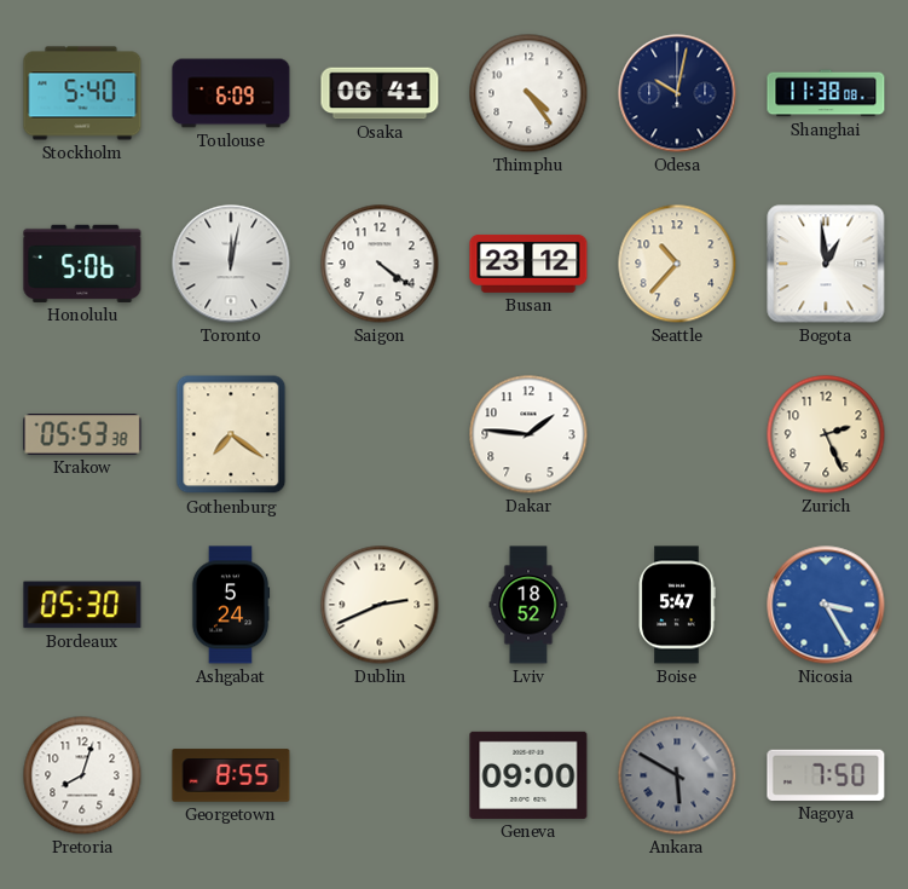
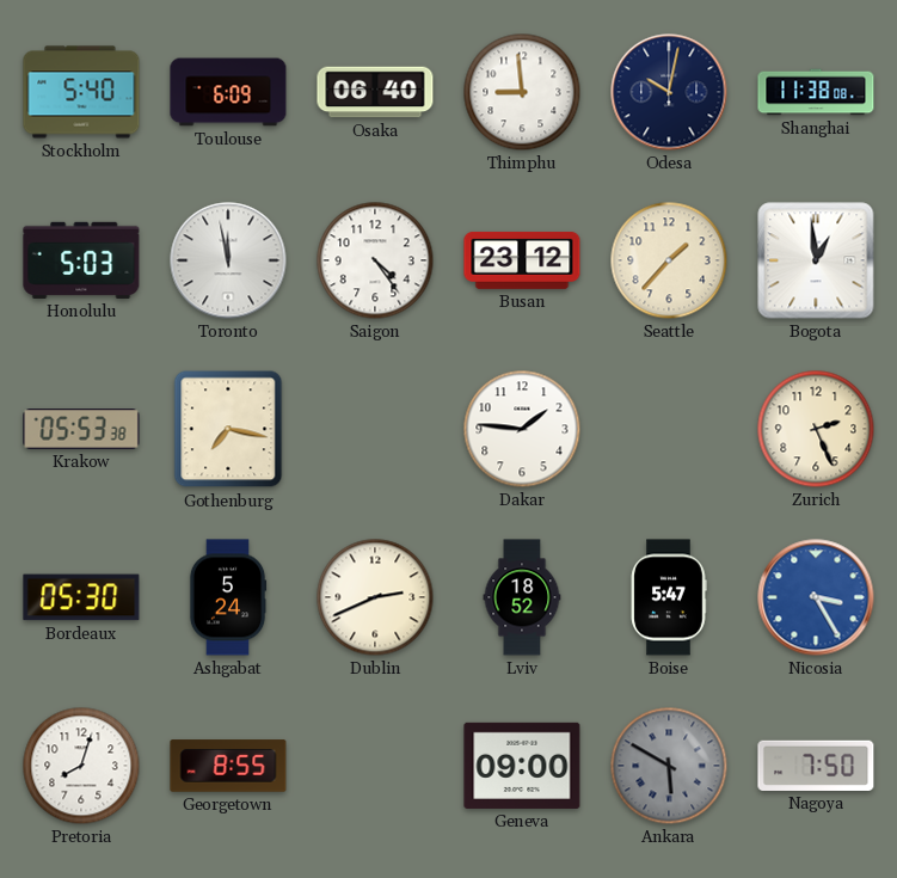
Osaka: 06:41 -> 06:40 (375, 92)
Thimphu: 4:24 -> 8:59 (522, 92)
Honolulu: 5:06 -> 5:03 (81, 260)
Toronto: 12:02 -> 11:58 (228, 260)
Saigon: 4:21 -> 4:24 (375, 260)
Seattle: 10:37 -> 1:37 (669, 260)
Gothenburg: 7:21 -> 7:17 (228, 429)
